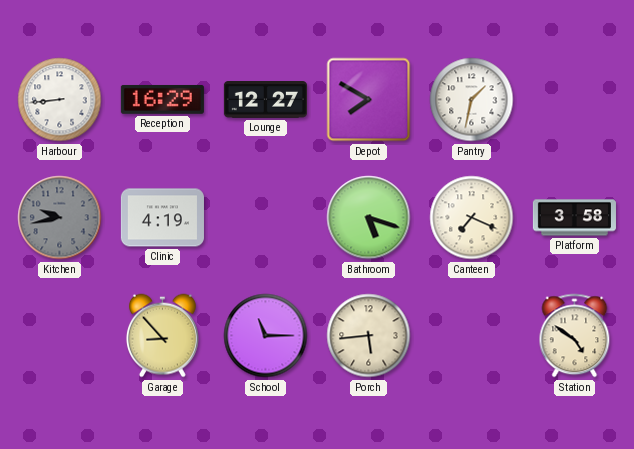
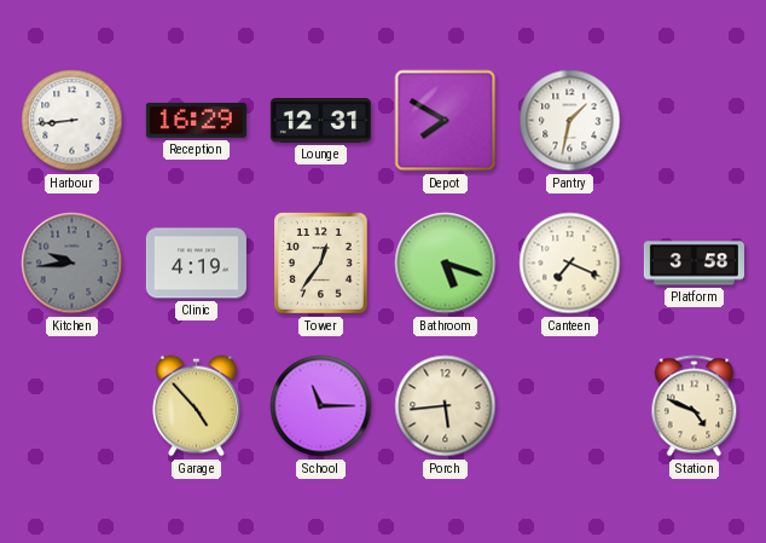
Lounge: 12:27 -> 12:31 (320, 121)
Kitchen: 9:43 -> 9:44 (72, 264)
Tower: none -> 12:36 (321, 264)
Garage: 8:53 -> 4:53 (196, 406)
Station: 4:51 -> 4:49 (695, 406)
